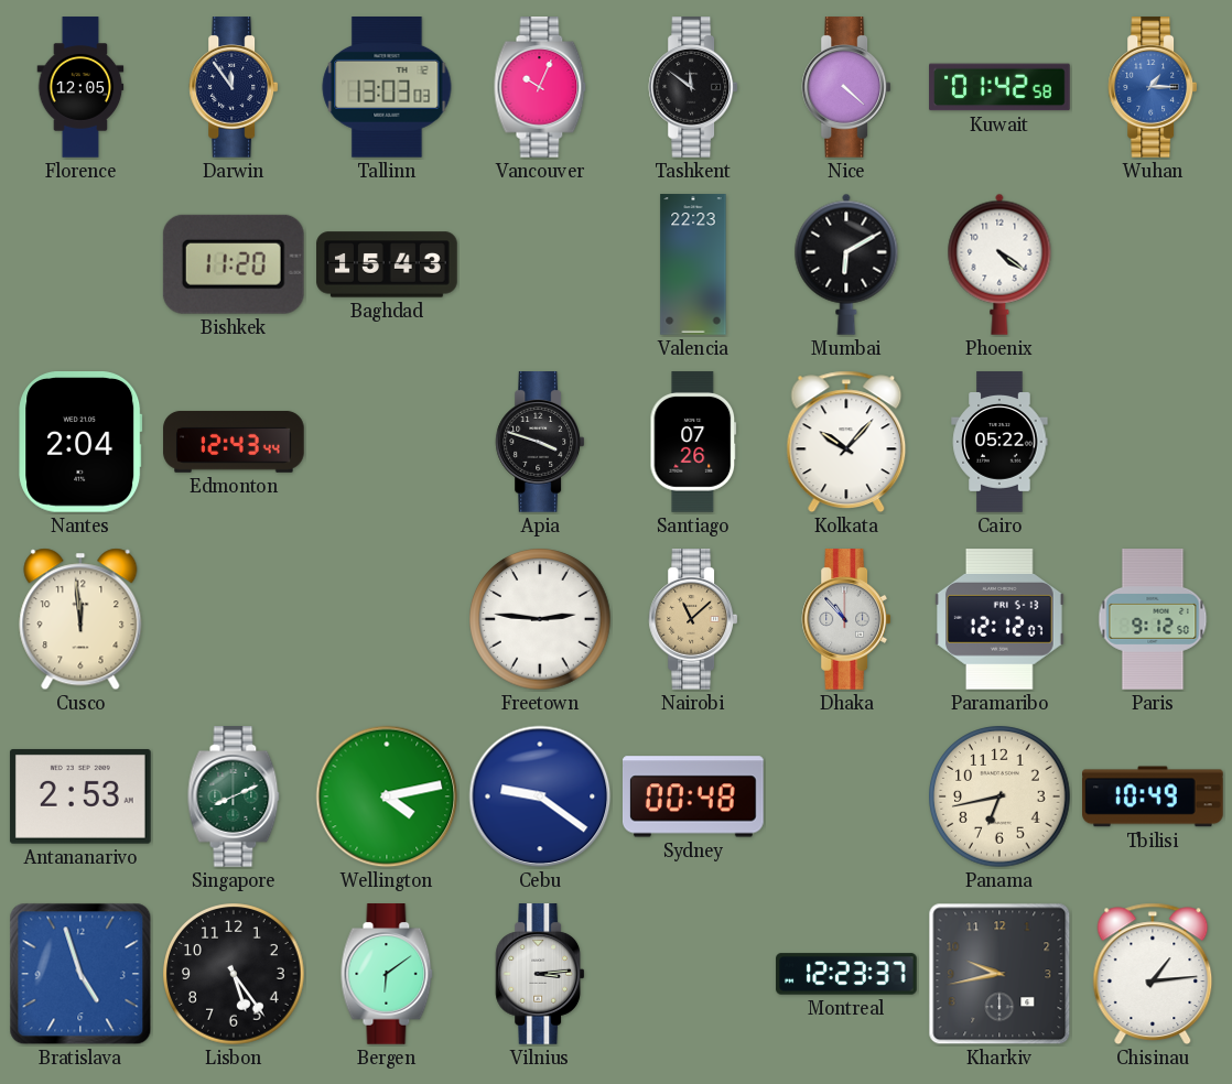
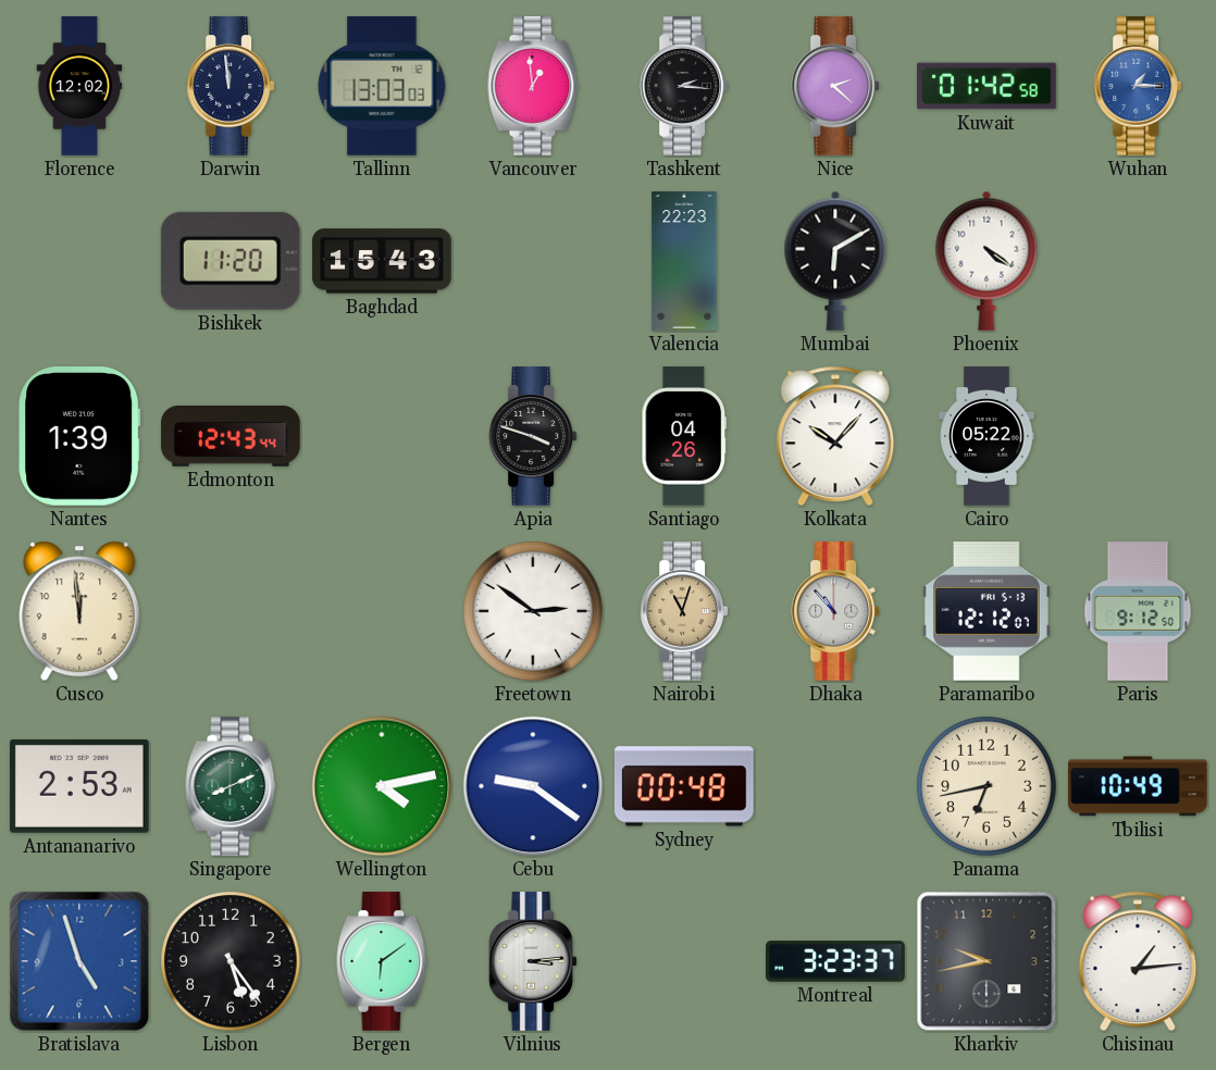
Florence: 12:05 -> 12:02 (79, 86)
Darwin: 11:54 -> 11:59 (231, 86)
Vancouver: 10:04 -> 12:59 (533, 86)
Tashkent: 11:51 -> 2:16 (684, 86)
Nice: 4:22 -> 2:22 (835, 86)
Nantes: 2:04 -> 1:39 (79, 437)
Santiago: 07:26 -> 04:26 (684, 436)
Freetown: 2:46 -> 2:51 (533, 611)
Nairobi: 11:08 -> 11:03 (684, 611)
Montreal: 12:23 -> 3:23 (835, 961)
